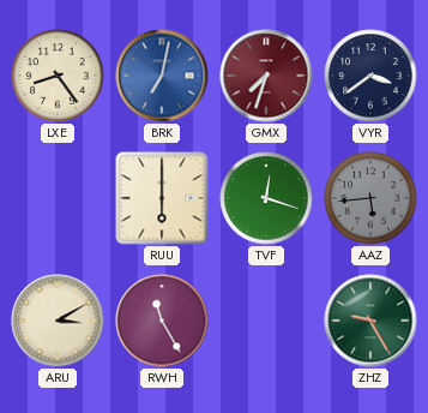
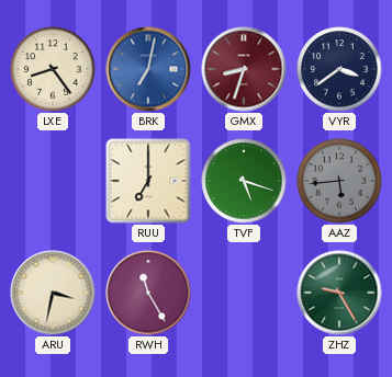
GMX: 7:33 -> 8:33 (244, 69)
RUU: 6:00 -> 7:00 (148, 181)
TVF: 12:18 -> 5:18 (244, 181)
ARU: 3:10 -> 3:32 (53, 293)
